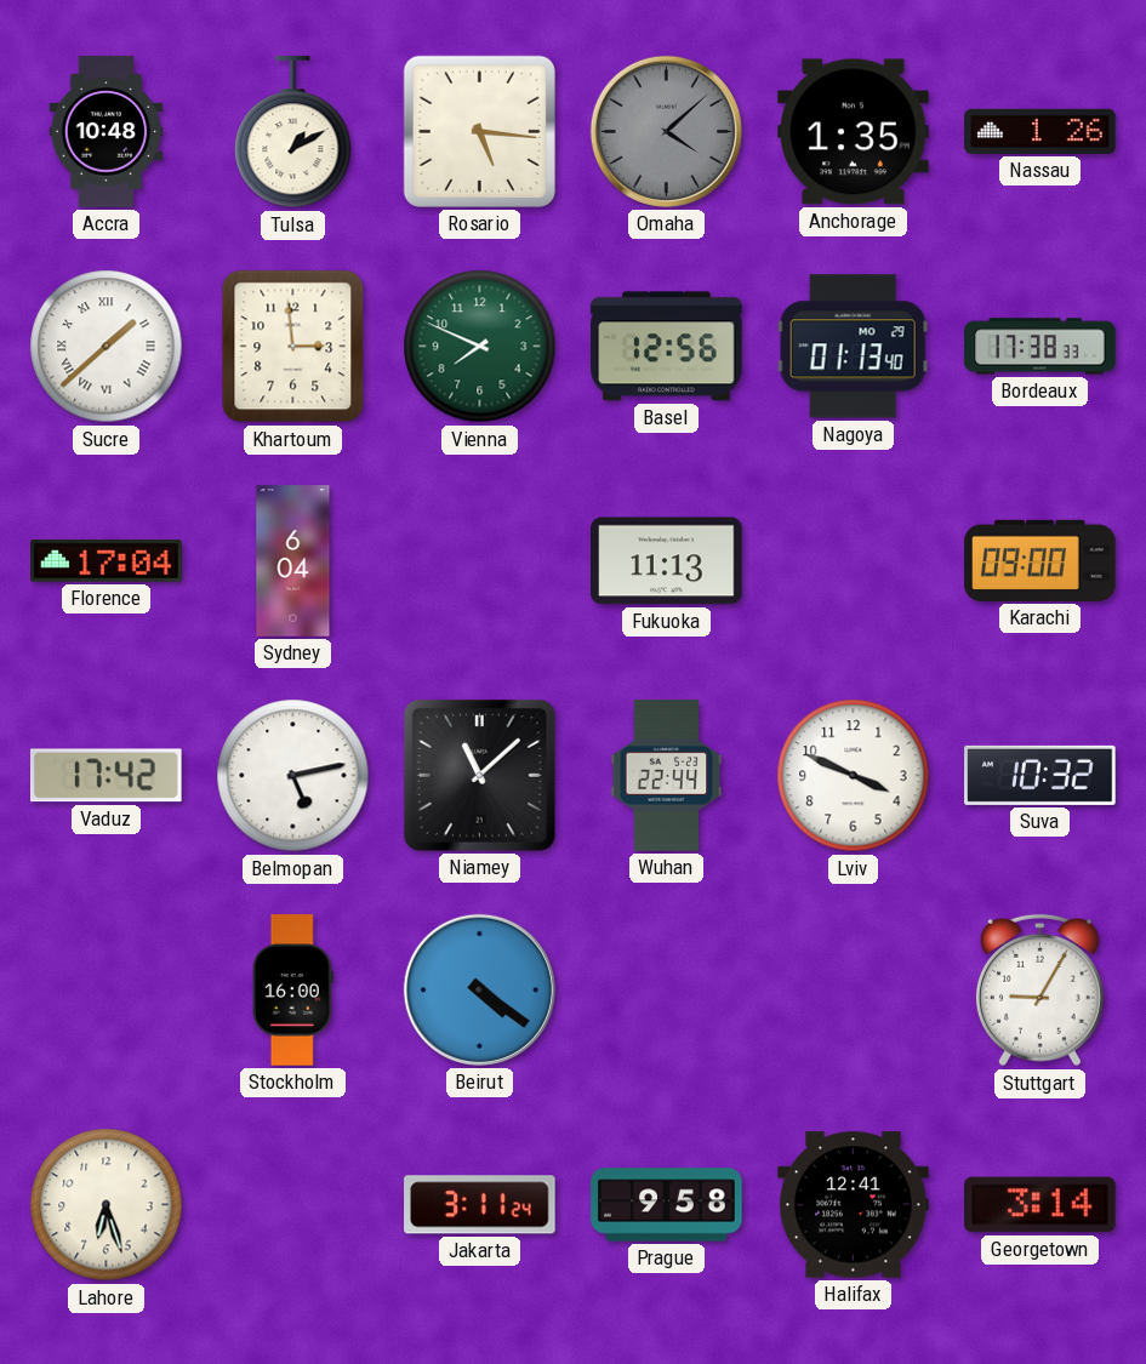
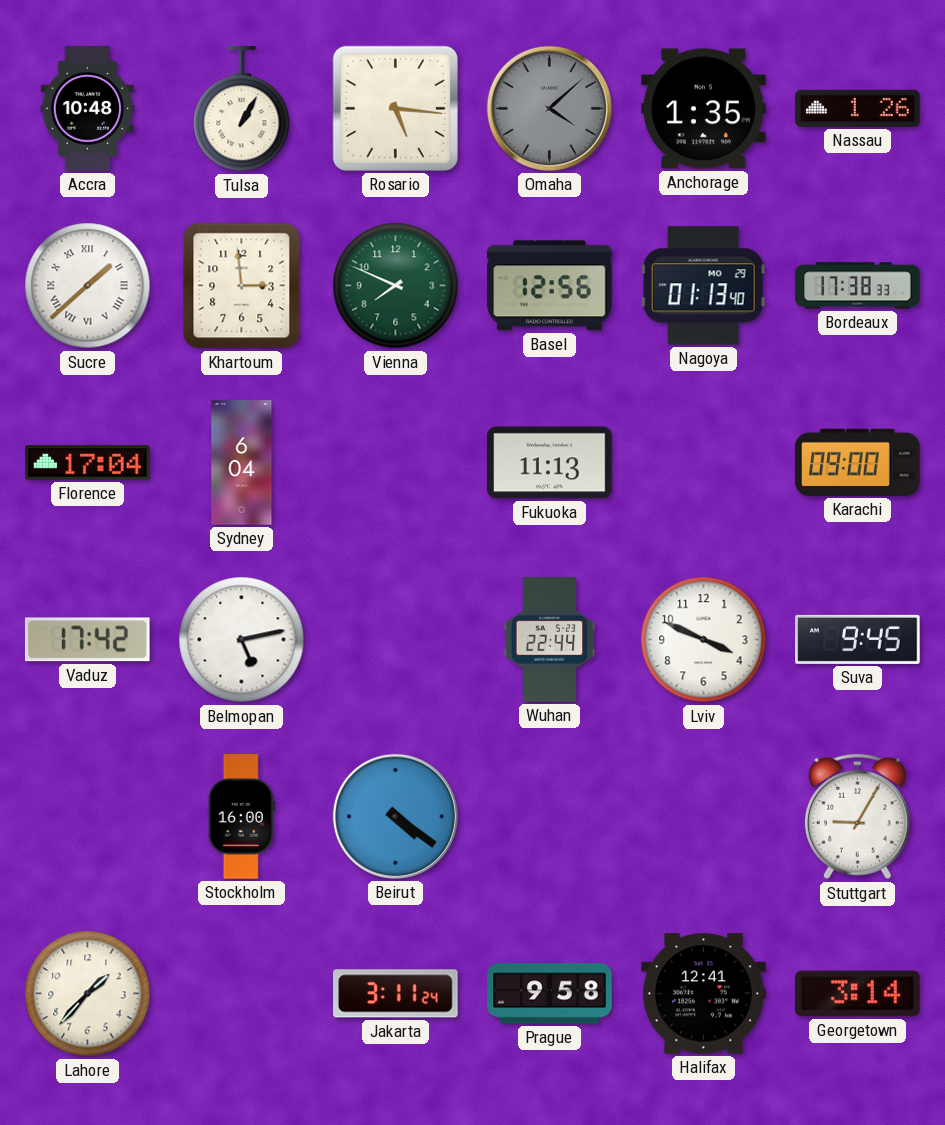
Tulsa: 1:10 -> 1:05 (242, 109)
Niamey: 11:08 -> none (479, 775)
Suva: 10:32 -> 9:45 (858, 639)
Lahore: 6:27 -> 1:37 (88, 994)
